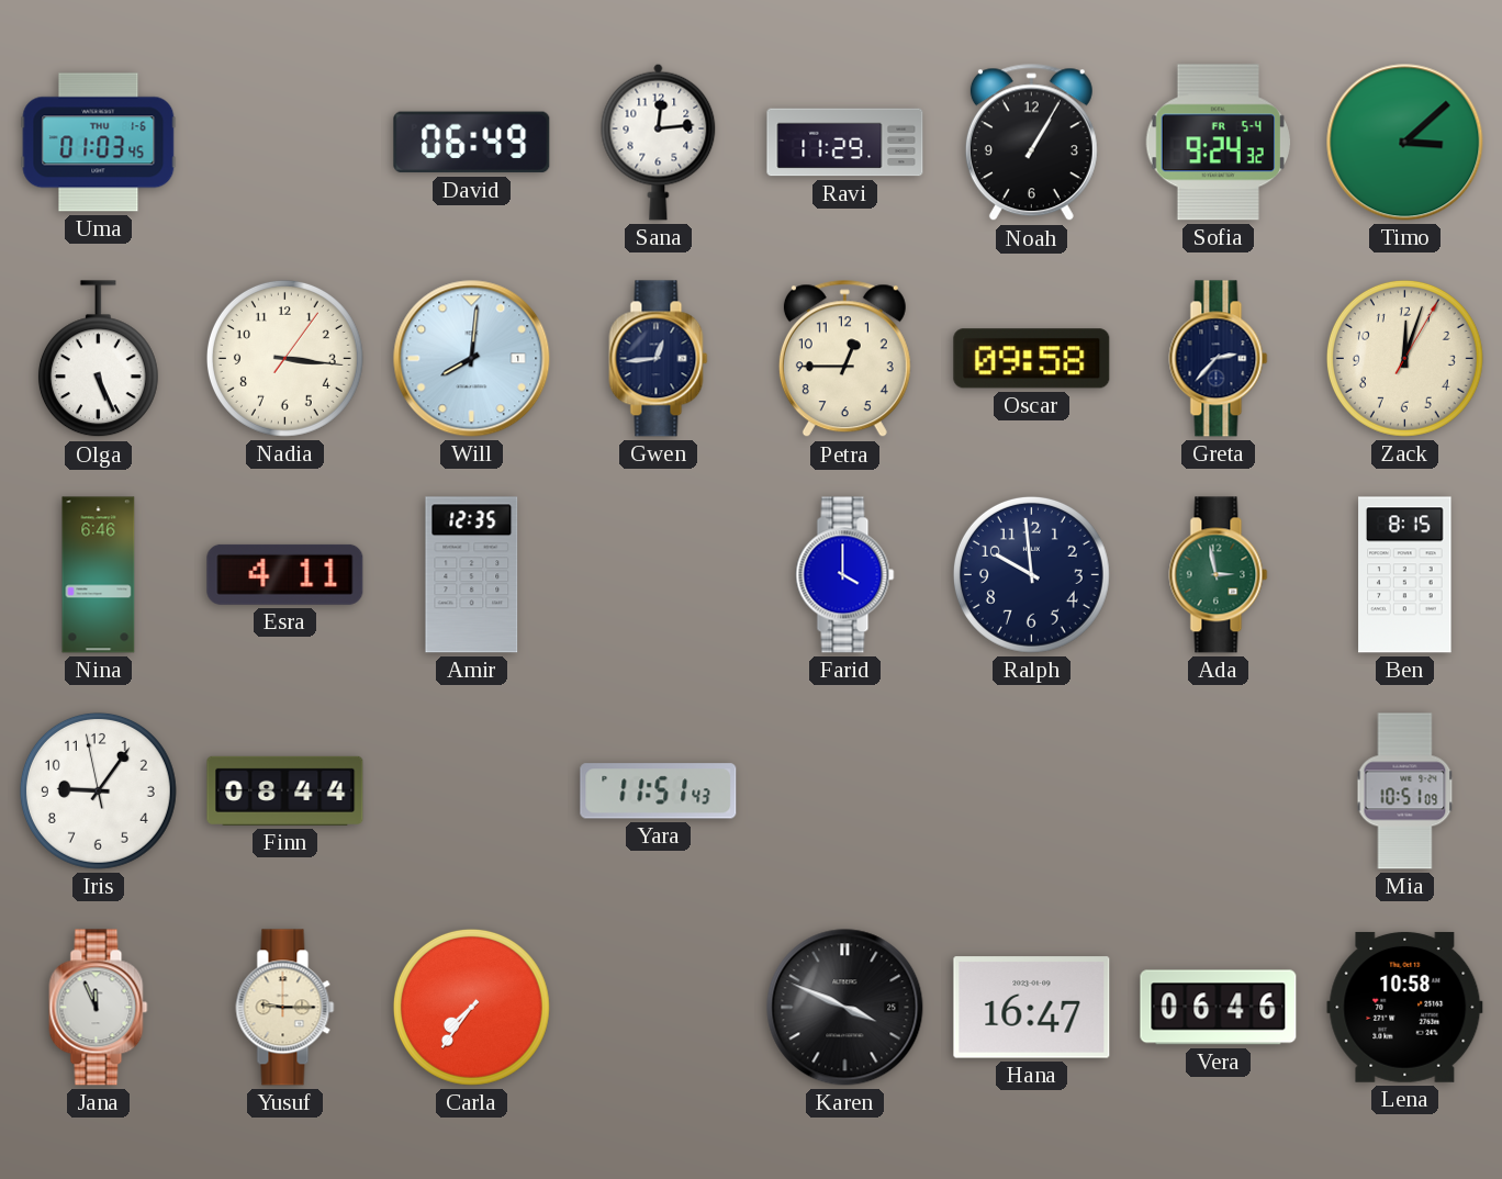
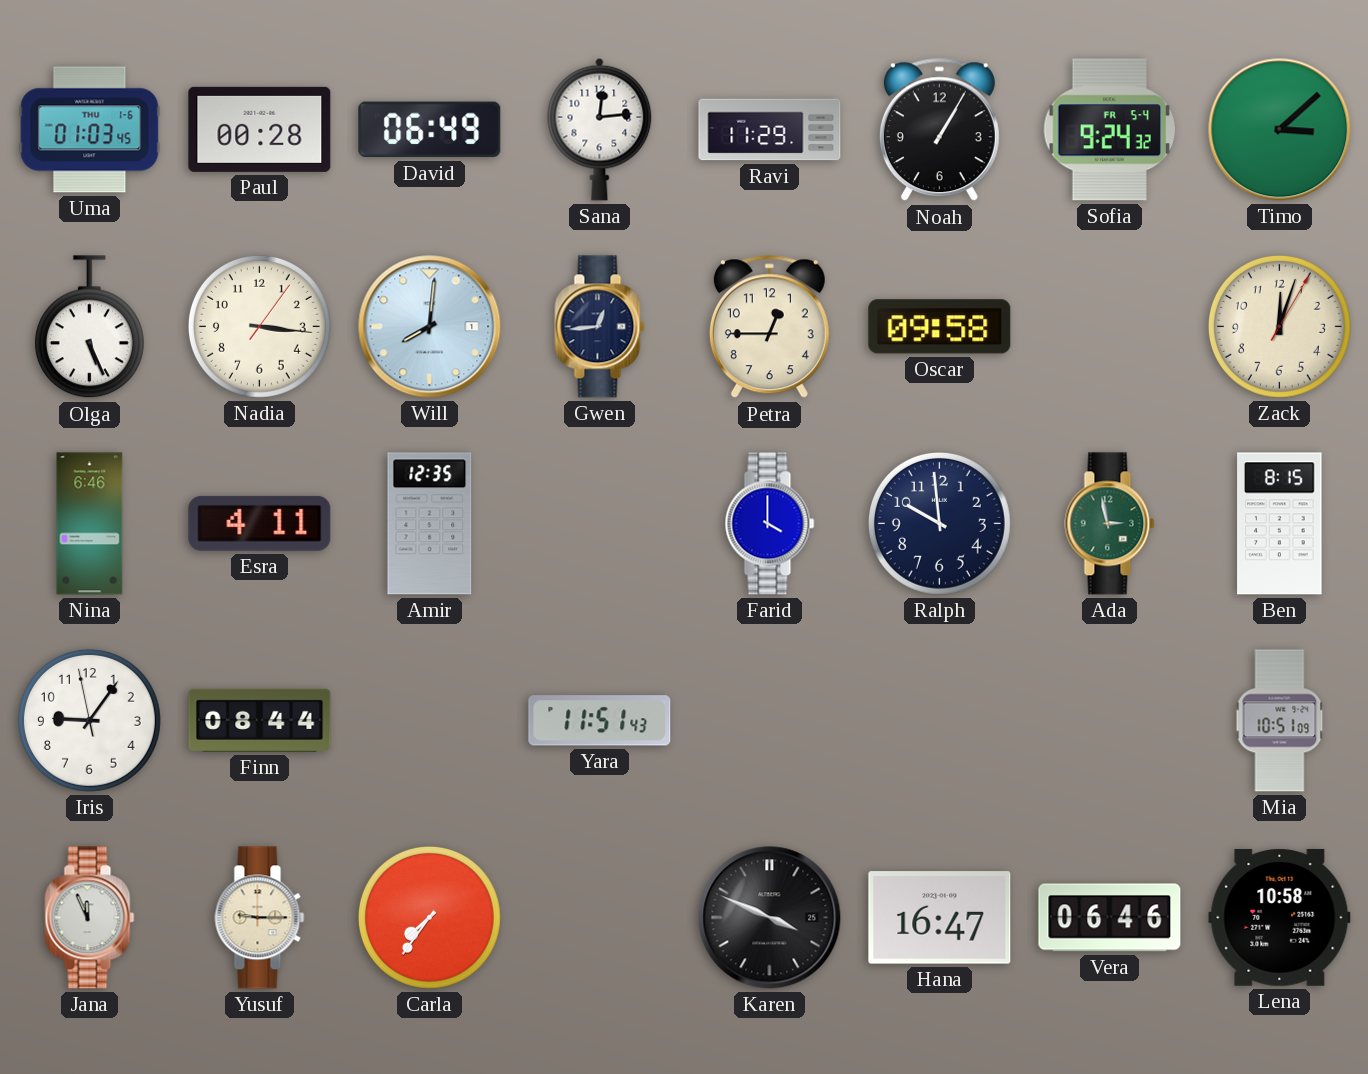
Paul: none -> 00:28 (260, 129)
Greta: 2:37 -> none (1219, 359)
